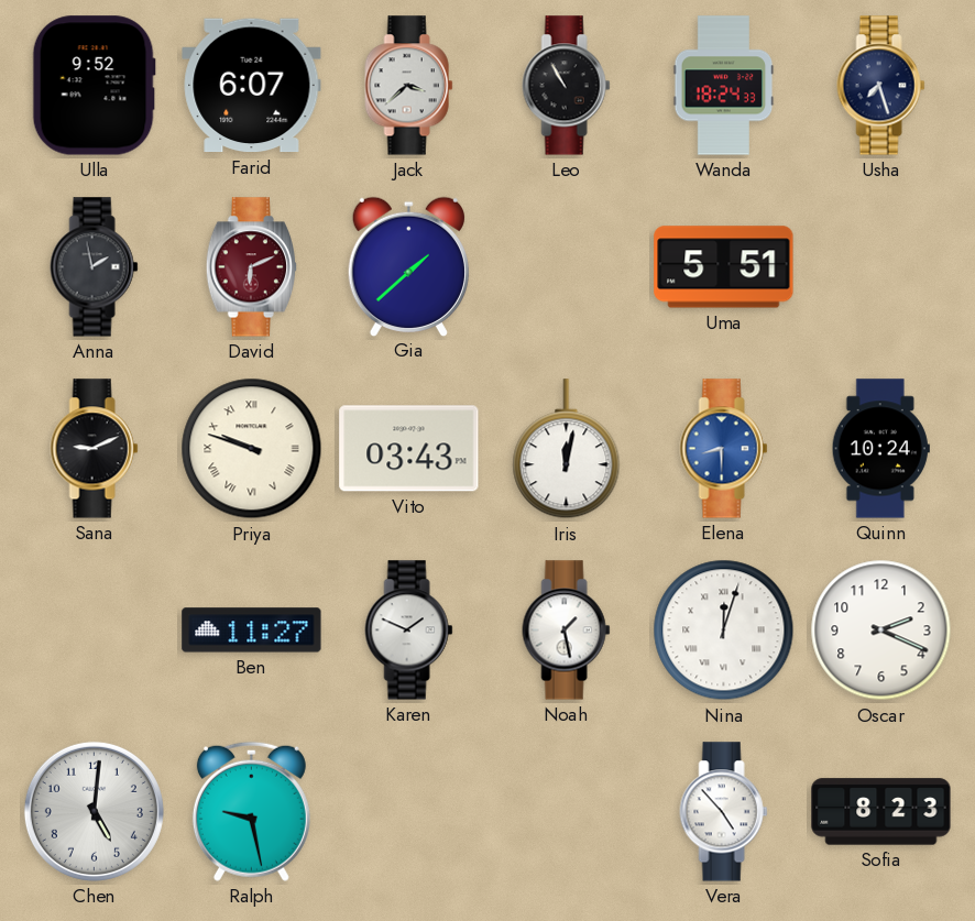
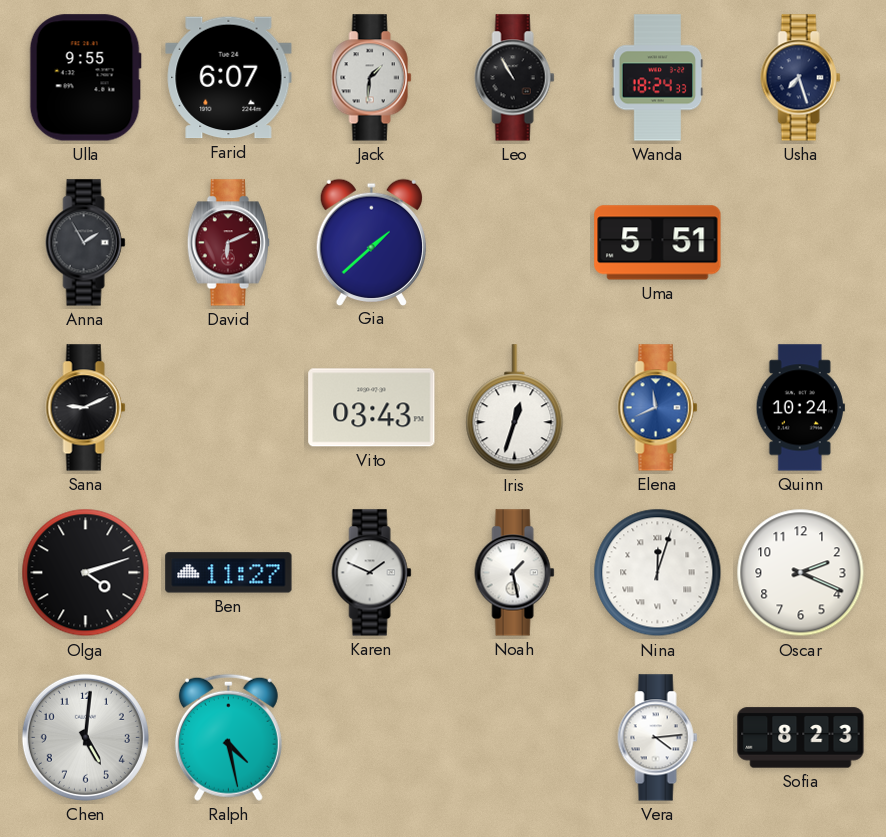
Ulla: 9:52 -> 9:55 (85, 78)
Jack: 3:38 -> 1:31 (372, 78)
Anna: 1:58 -> 1:55 (86, 243)
Priya: 9:48 -> none (252, 449)
Iris: 12:02 -> 12:33 (515, 408)
Elena: 8:30 -> 11:41 (658, 408)
Olga: none -> 4:12 (86, 573)
Ralph: 9:28 -> 4:28 (228, 737)
Vera: 4:53 -> 4:14 (658, 738)
